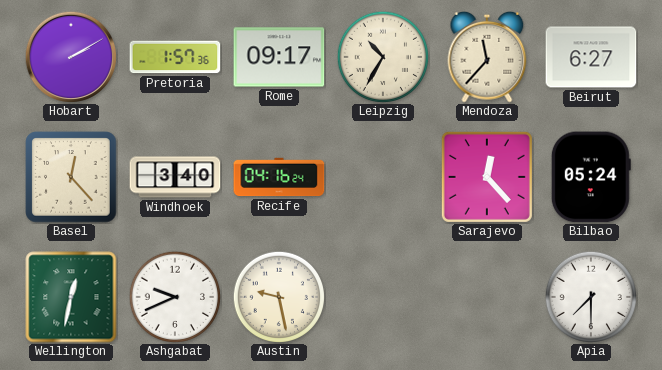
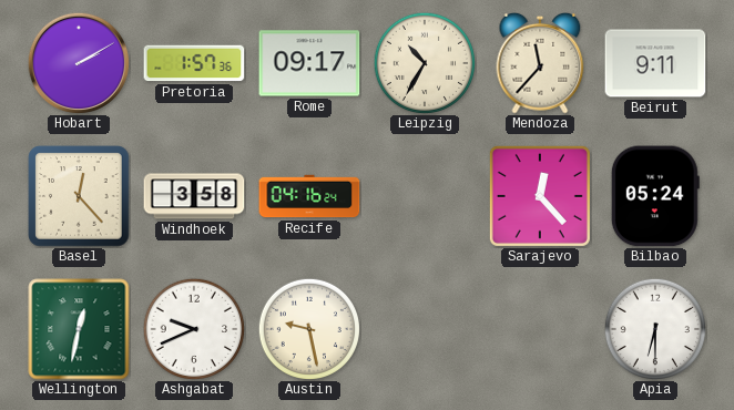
Beirut: 6:27 -> 9:11 (655, 63)
Windhoek: 3:40 -> 3:58 (194, 196)
Apia: 7:30 -> 6:30 (654, 328)
